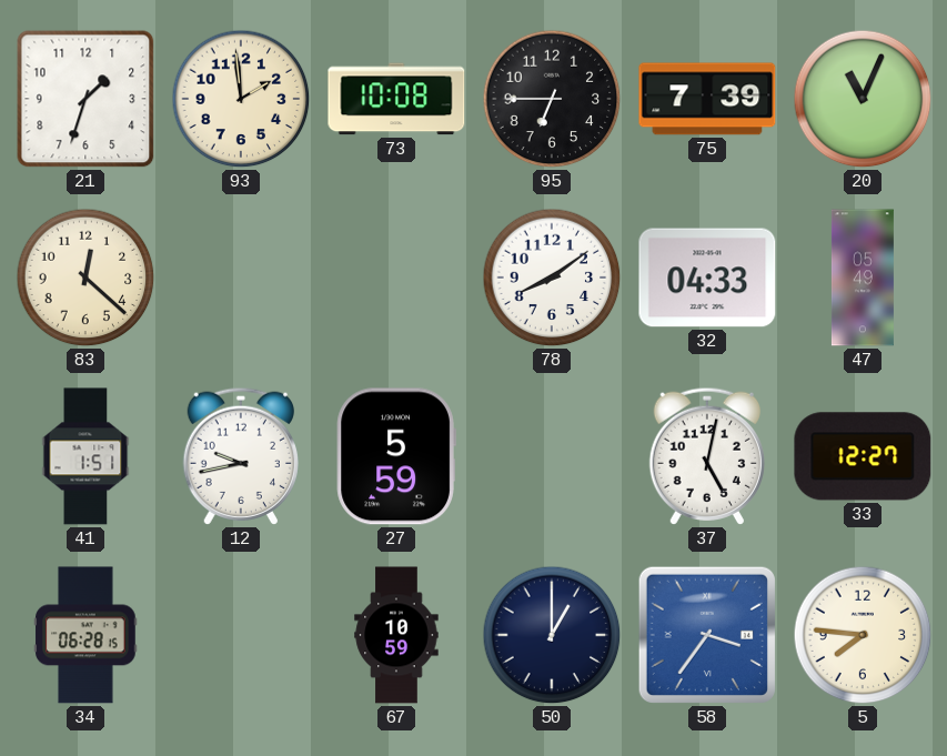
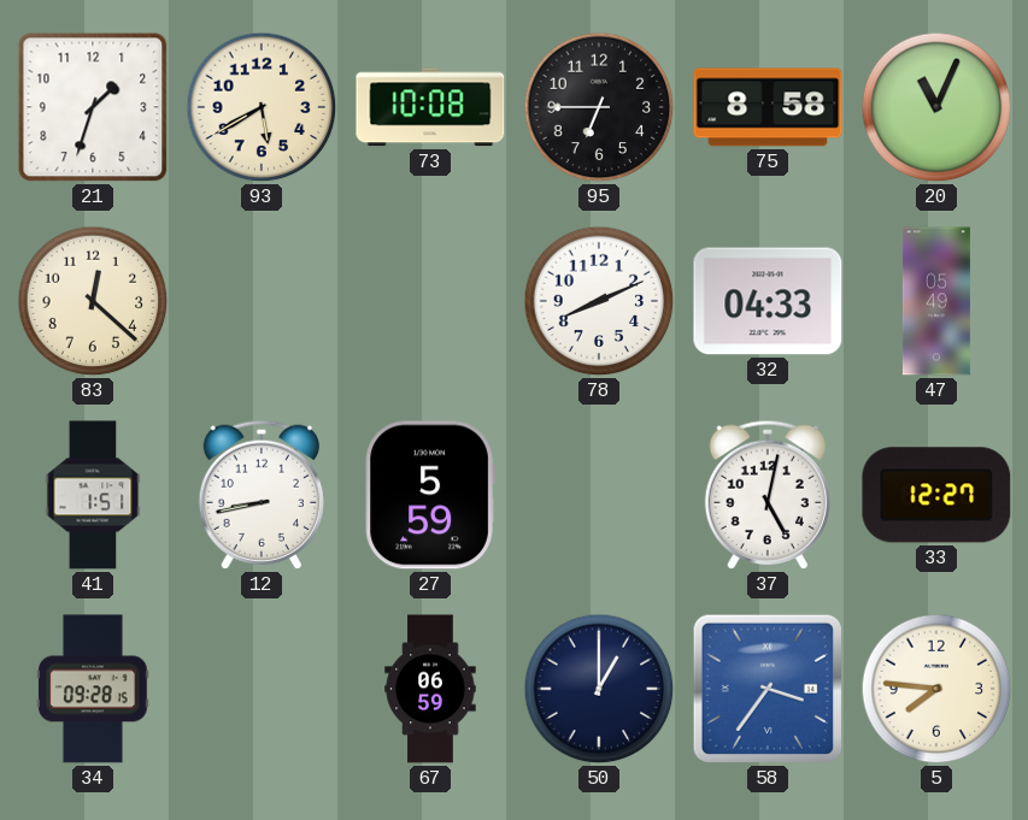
93: 1:59 -> 5:40 (262, 107)
75: 7:39 -> 8:58 (768, 107)
78: 8:09 -> 8:11 (599, 301)
12: 9:43 -> 8:43 (260, 495)
34: 06:28 -> 09:28 (93, 689)
67: 10:59 -> 06:59 (430, 689)
